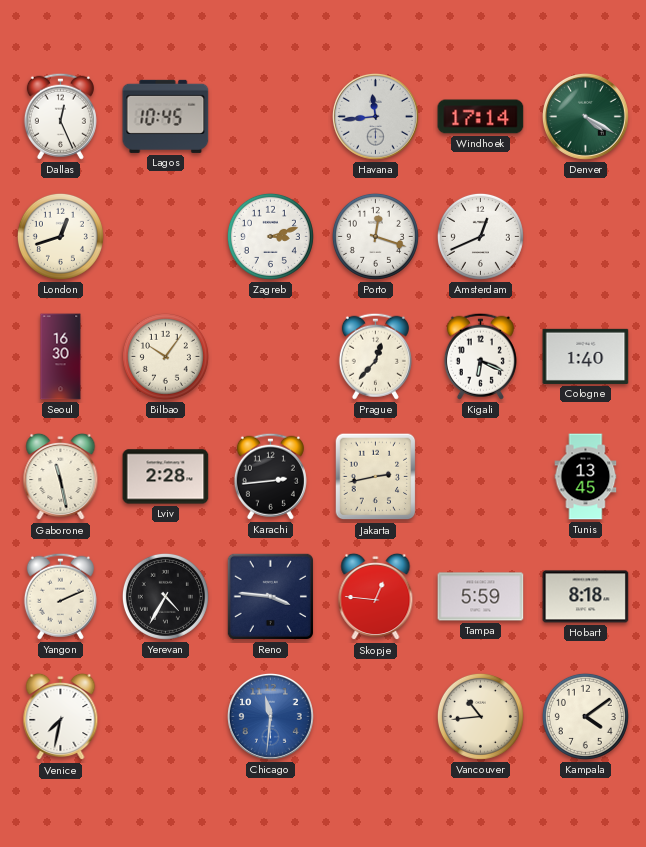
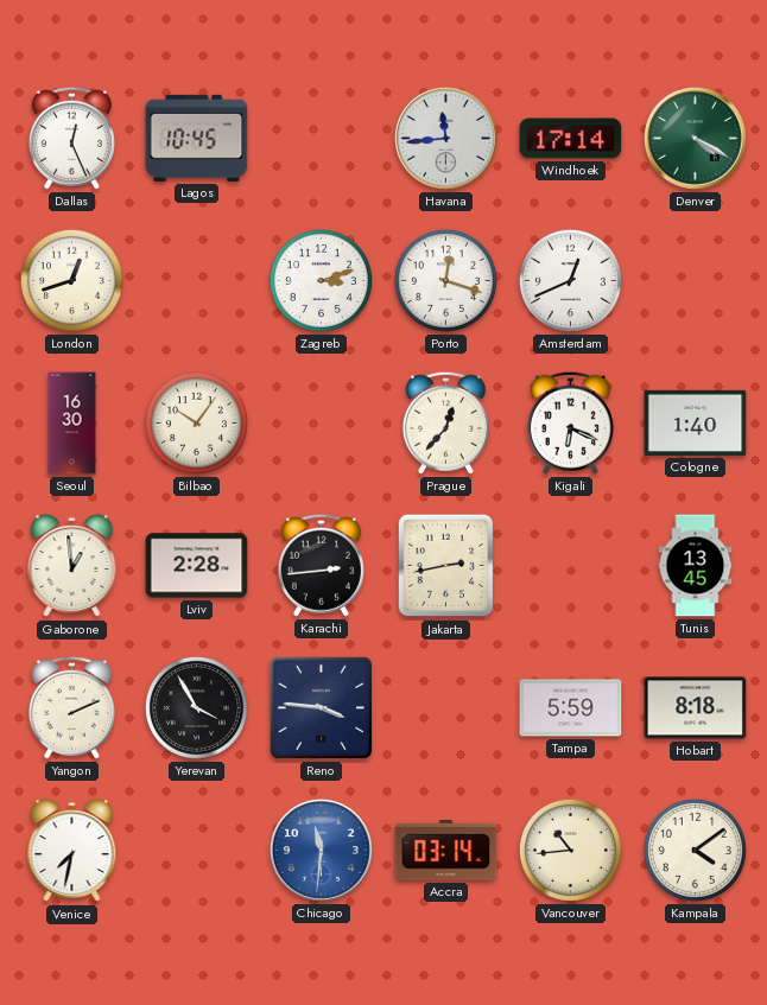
Gaborone: 11:28 -> 12:59 (72, 566)
Yerevan: 4:35 -> 3:55 (196, 707)
Skopje: 12:46 -> none (376, 597)
Accra: none -> 03:14 (446, 851)
